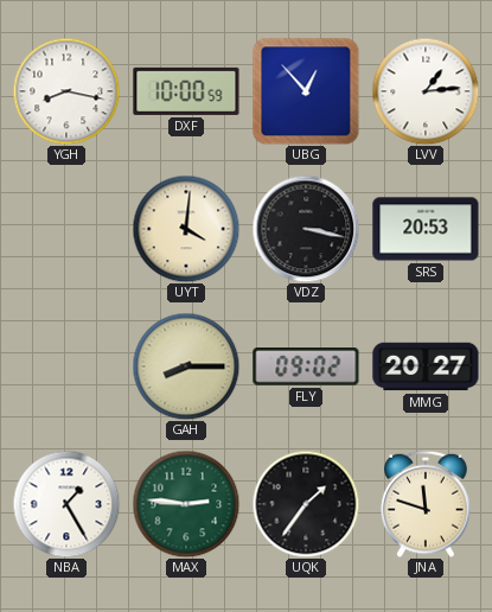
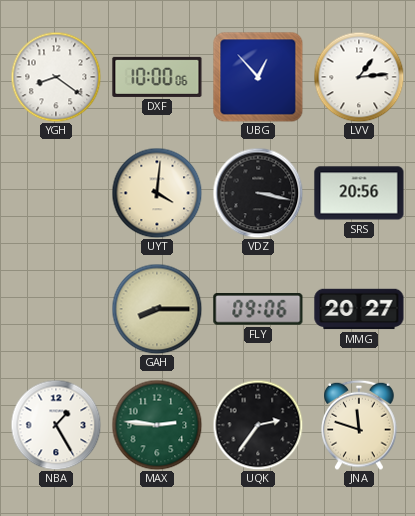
YGH: 8:17 -> 8:21 (56, 77)
DXF: 10:00:59 -> 10:00:06 (157, 77)
SRS: 20:53 -> 20:56 (359, 193)
FLY: 09:02 -> 09:06 (258, 310)
UQK: 1:36 -> 2:36 (258, 425)
